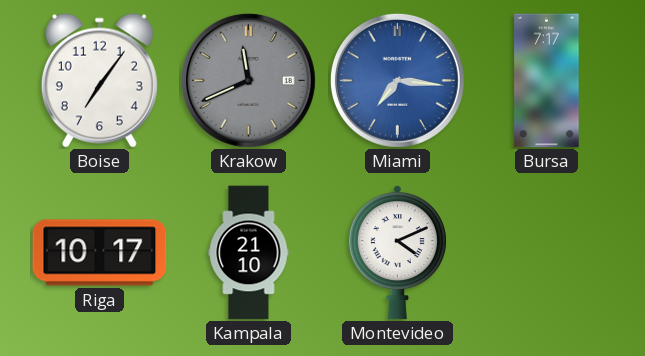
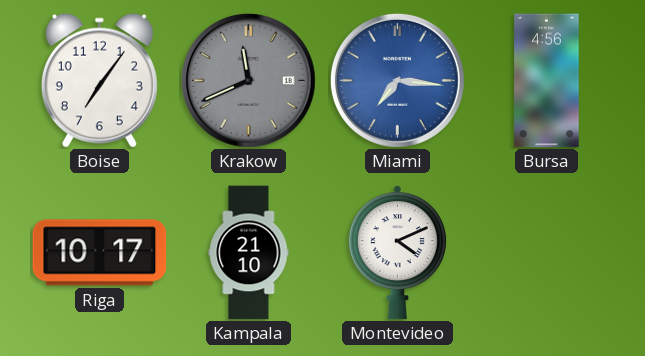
Bursa: 7:17 -> 4:56 (547, 81)
